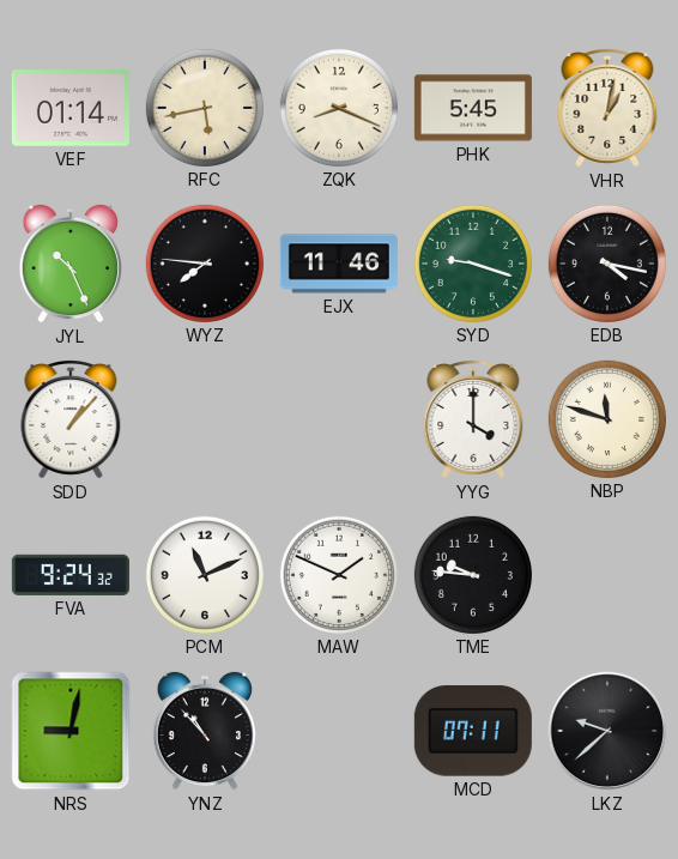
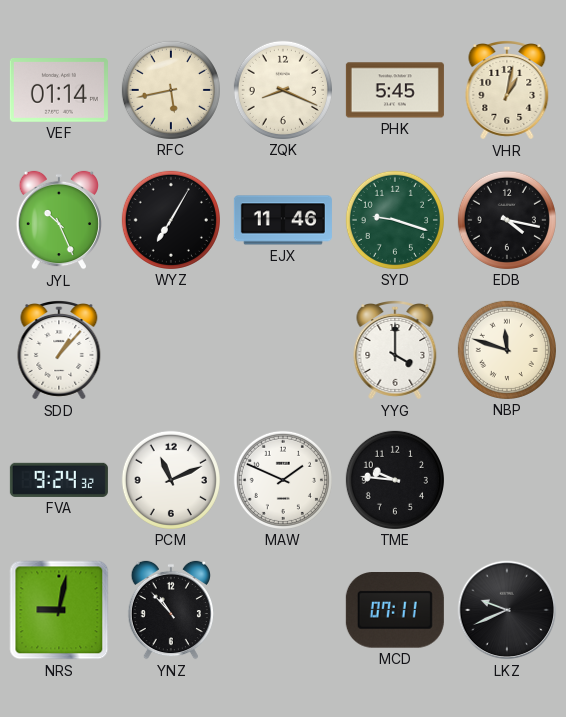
WYZ: 7:46 -> 7:05 (171, 220)
LKZ: 9:38 -> 9:41 (507, 610)
